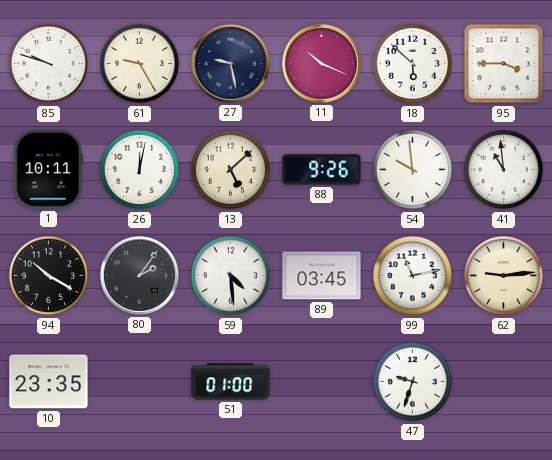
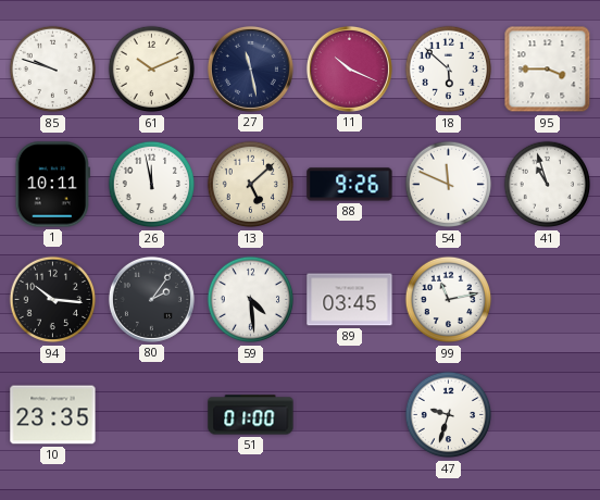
61: 9:25 -> 10:11 (152, 70)
27: 9:28 -> 11:28 (250, 68)
26: 12:02 -> 11:58 (152, 185)
54: 9:59 -> 11:49 (449, 185)
41: 10:59 -> 10:57 (548, 185)
94: 10:20 -> 10:16 (53, 300)
62: 9:14 -> none (504, 276)
